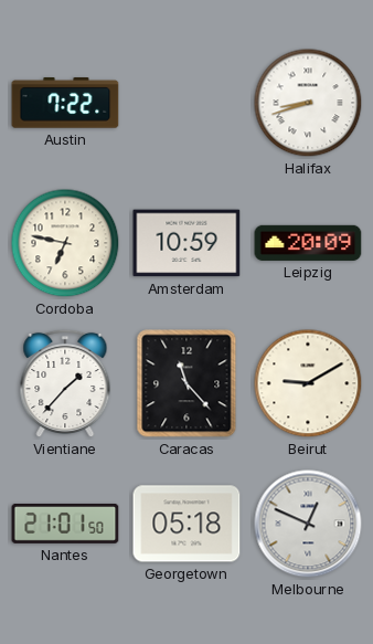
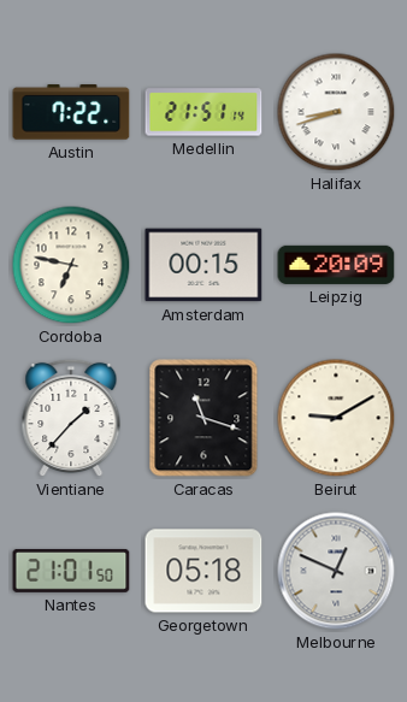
Medellin: none -> 21:51 (203, 112)
Amsterdam: 10:59 -> 00:15 (203, 265)
Caracas: 11:23 -> 11:18 (203, 418)
